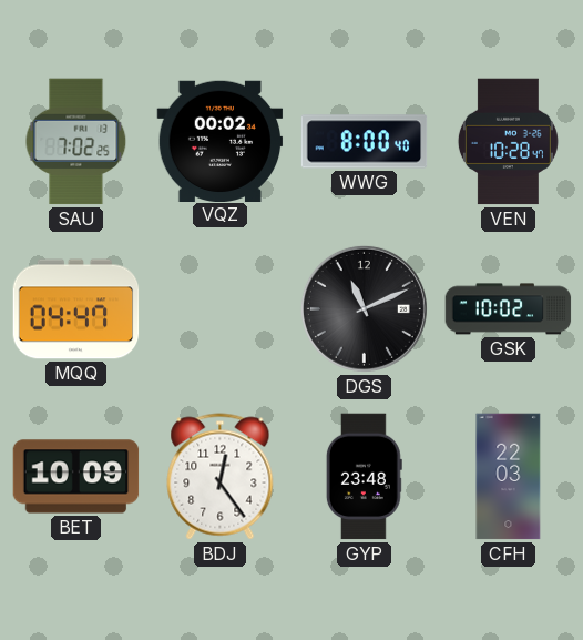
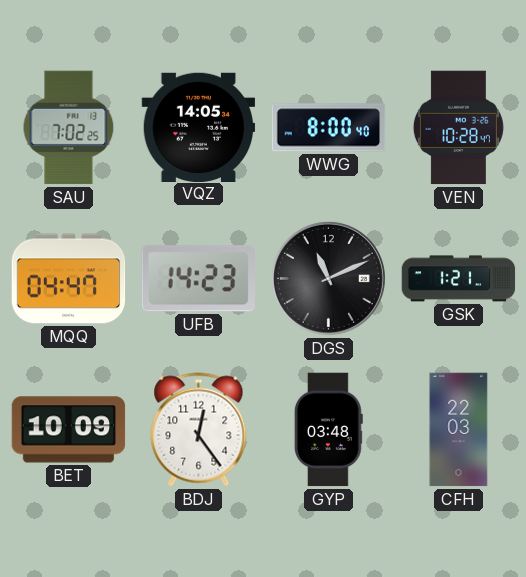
VQZ: 00:02 -> 14:05 (199, 127)
UFB: none -> 14:23 (198, 279)
GSK: 10:02 -> 1:21 (459, 279)
GYP: 23:48 -> 03:48 (328, 430)
